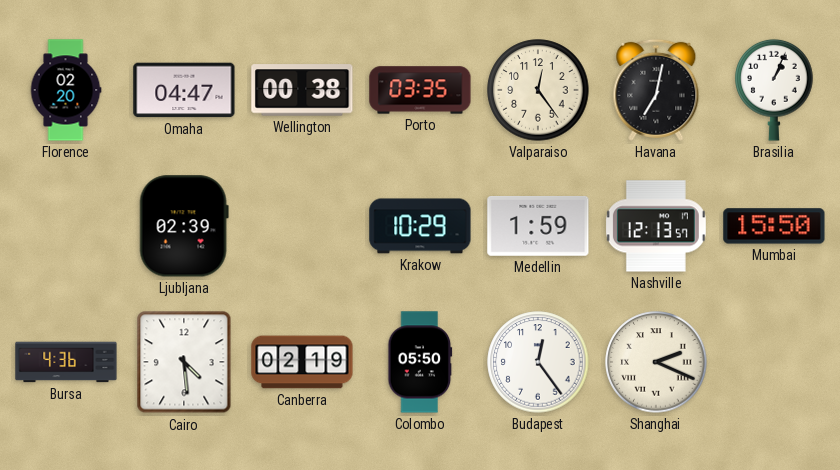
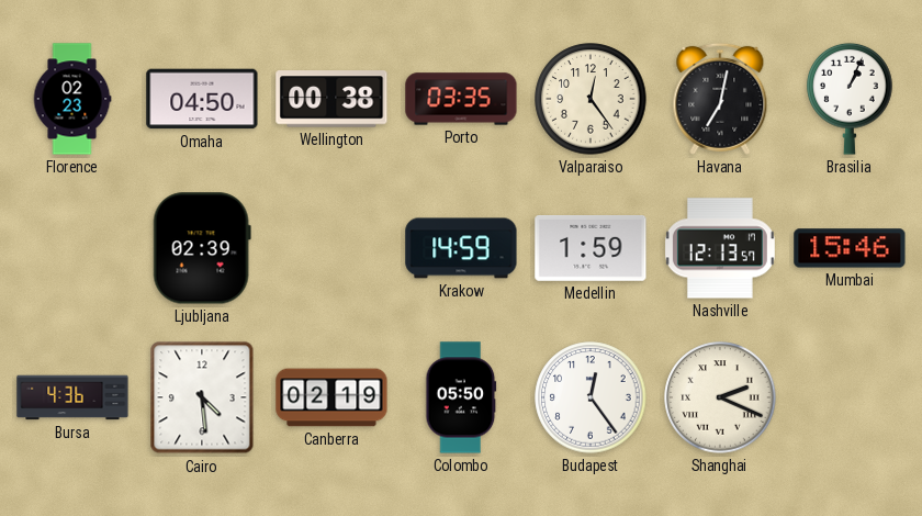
Florence: 02:20 -> 02:23 (72, 99)
Omaha: 04:47 -> 04:50 (202, 99)
Krakow: 10:29 -> 14:59 (461, 248)
Mumbai: 15:50 -> 15:46 (850, 248)
